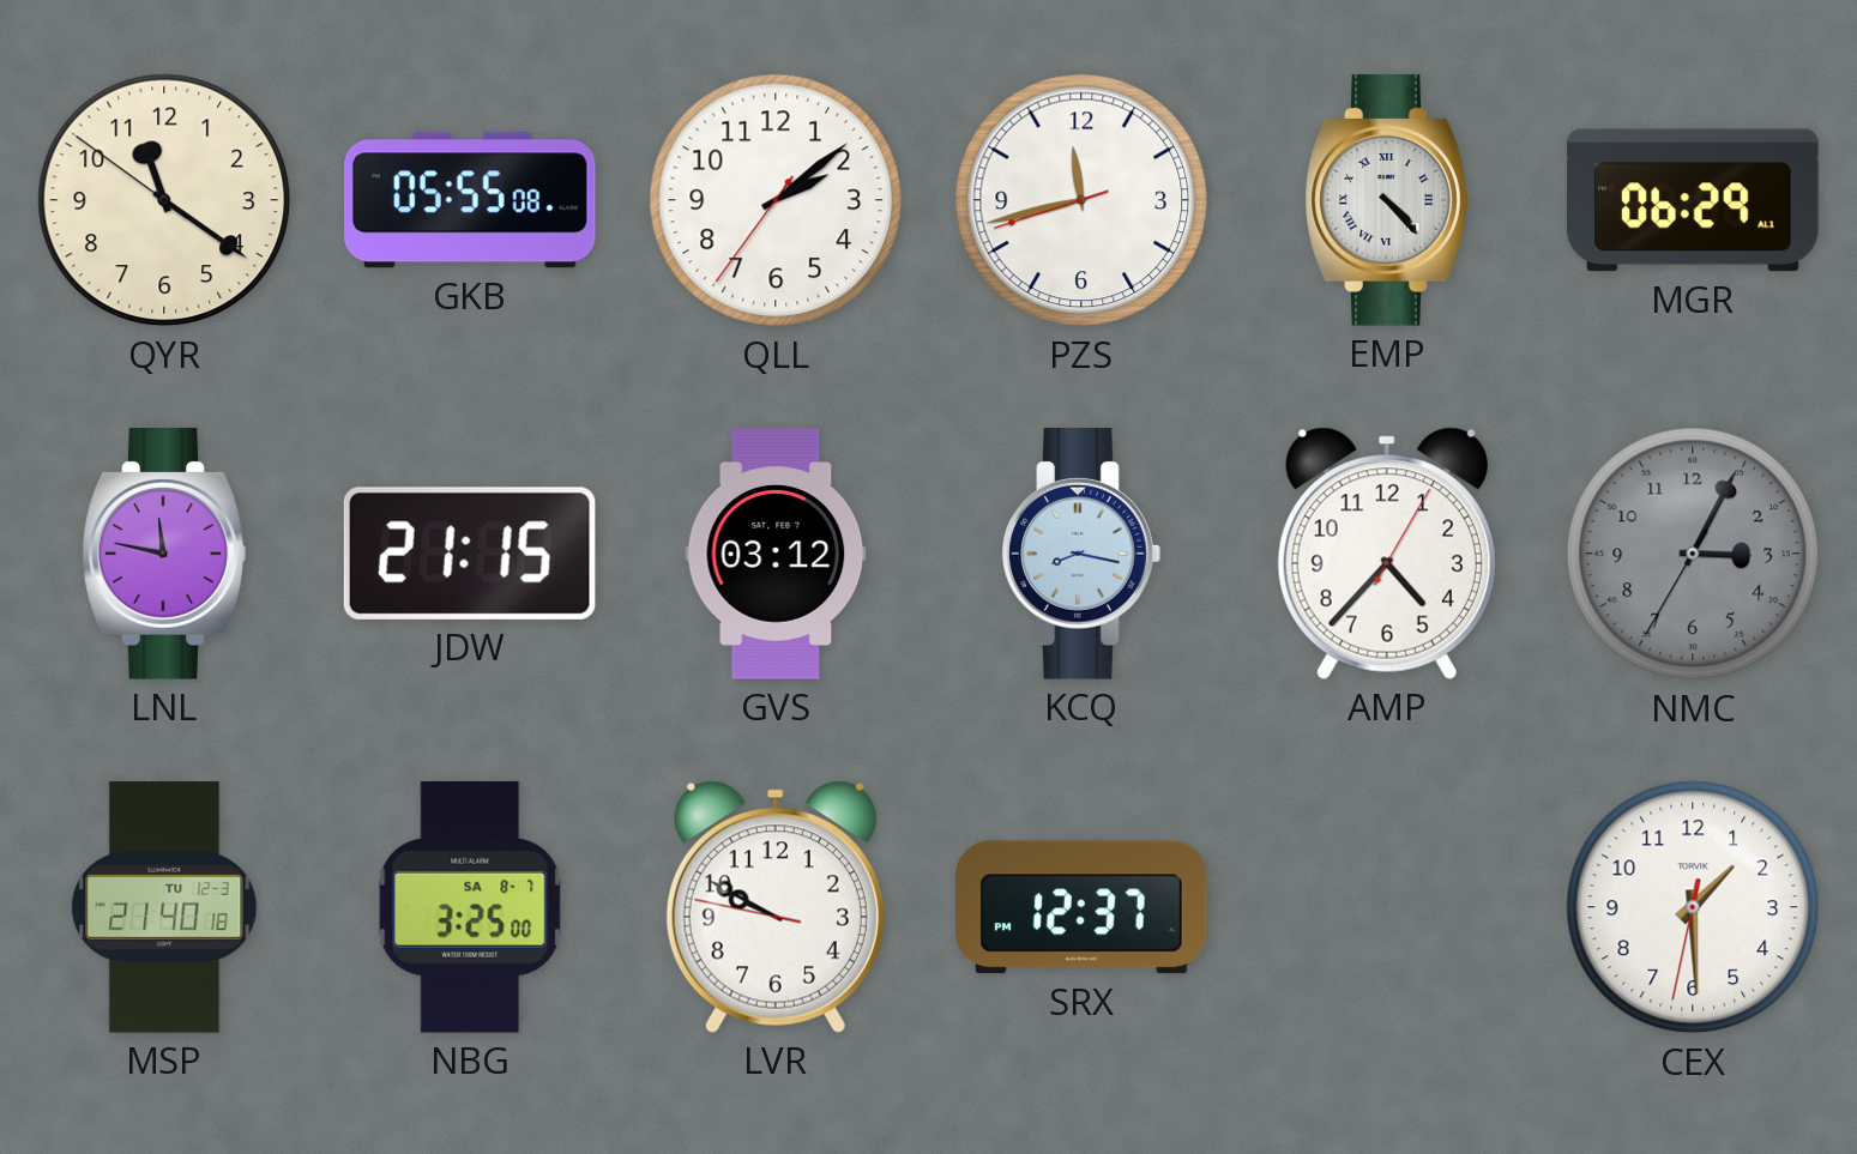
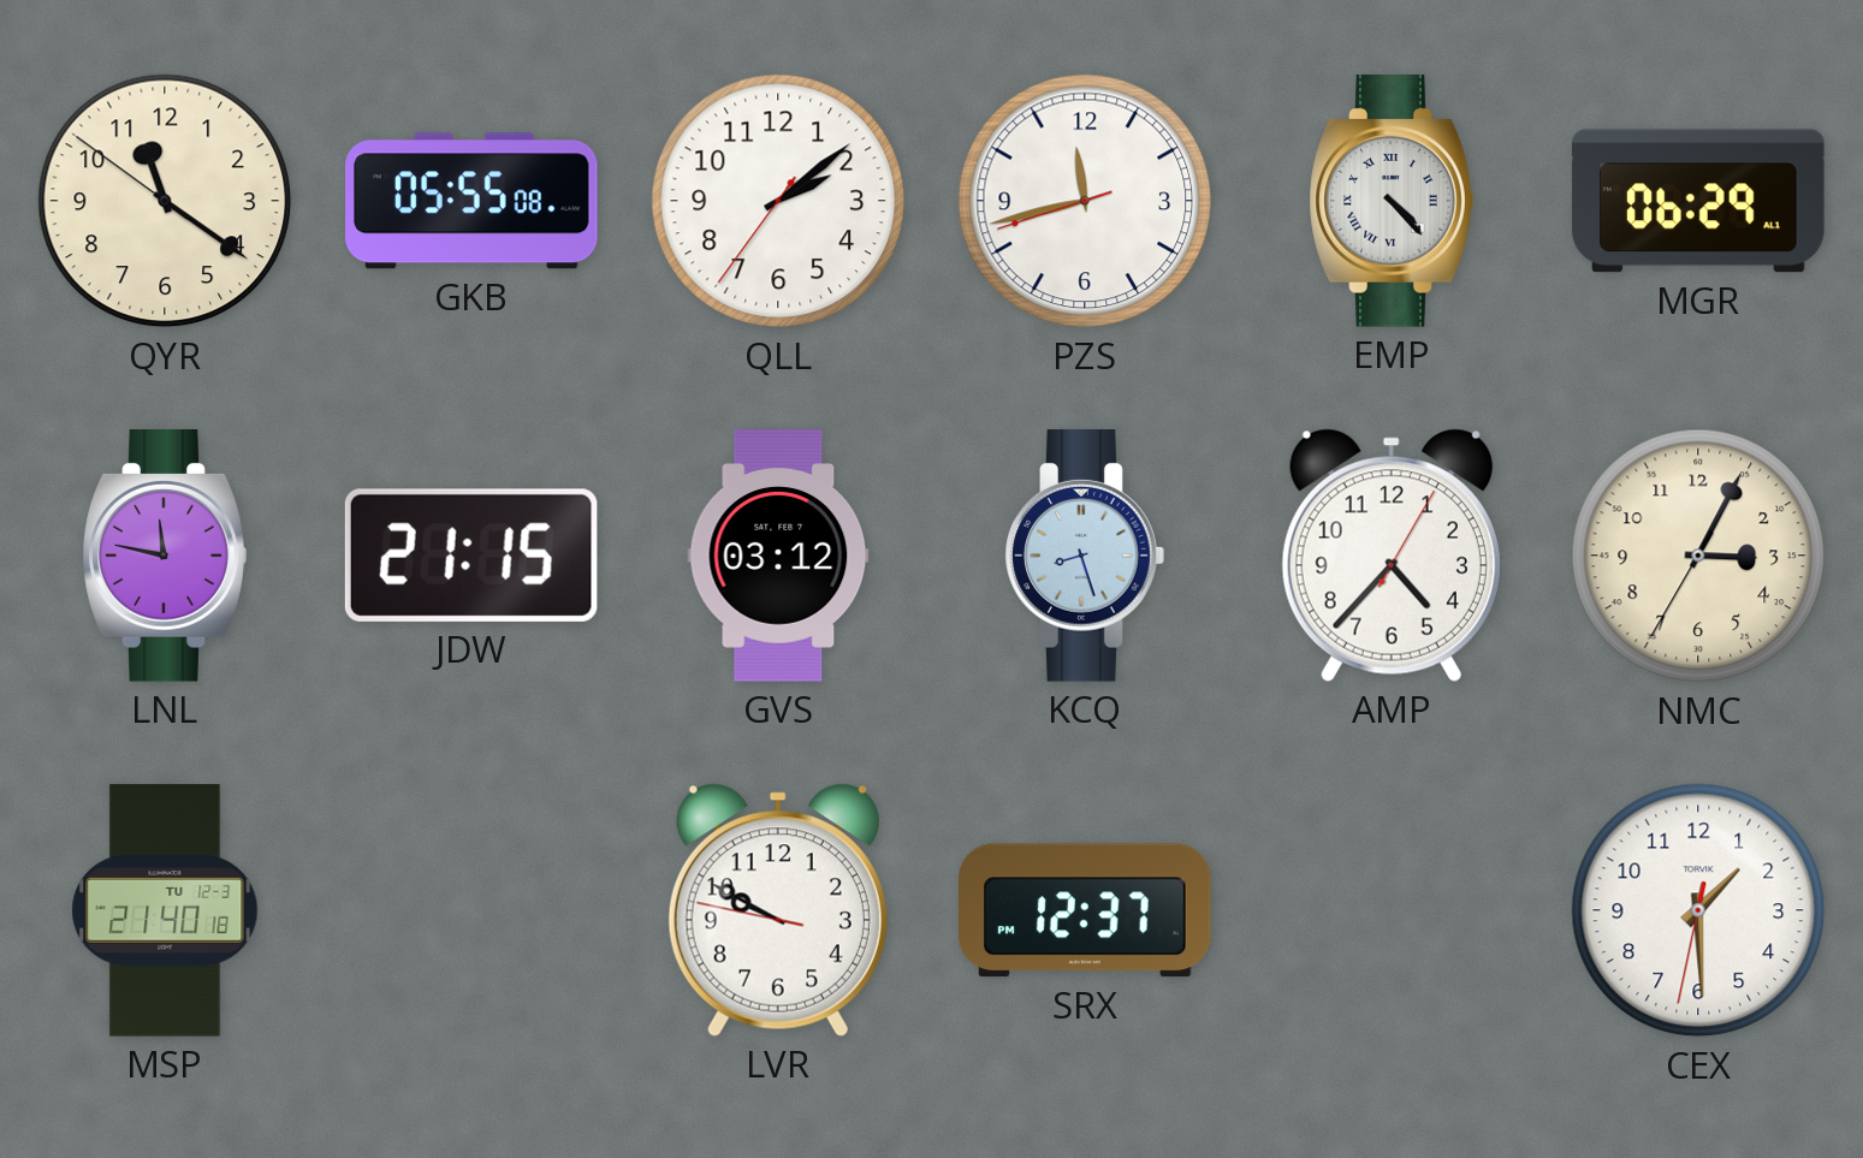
KCQ: 8:17 -> 8:27 (1085, 556)
NMC dial: grey -> cream (1698, 556)
NBG: 3:25 -> none (470, 908)
